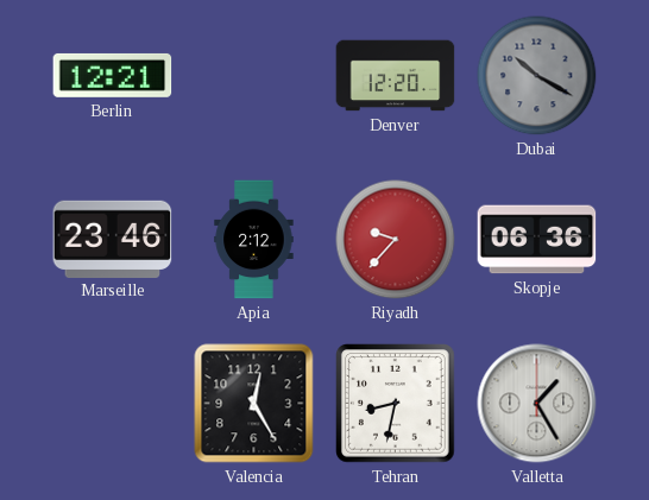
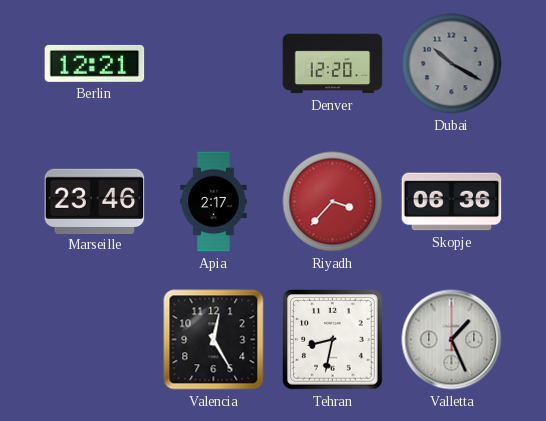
Apia: 2:12 -> 2:17 (214, 202)
Riyadh: 9:37 -> 3:37 (333, 202)
Valletta: 1:25 -> 1:26 (452, 340)
